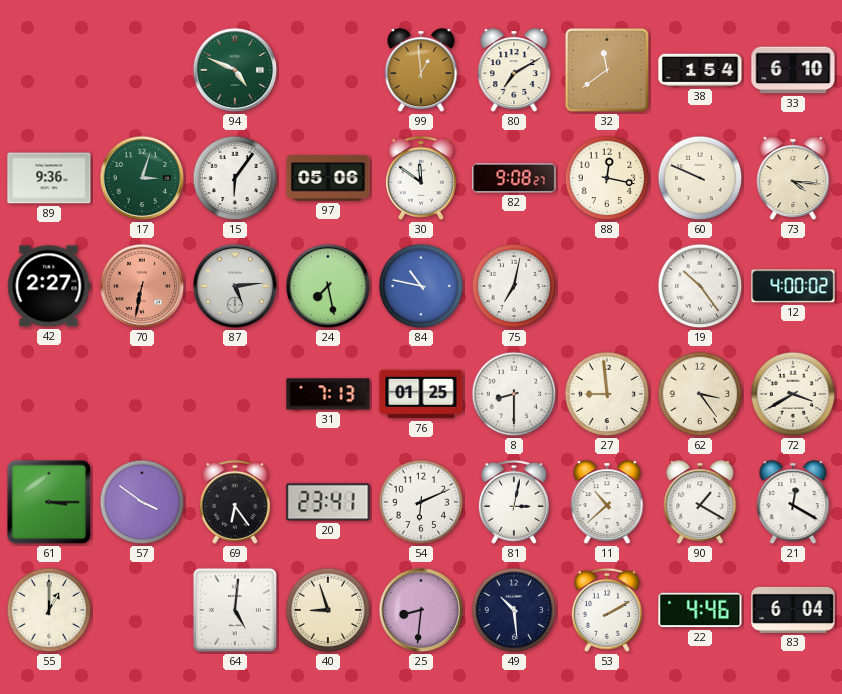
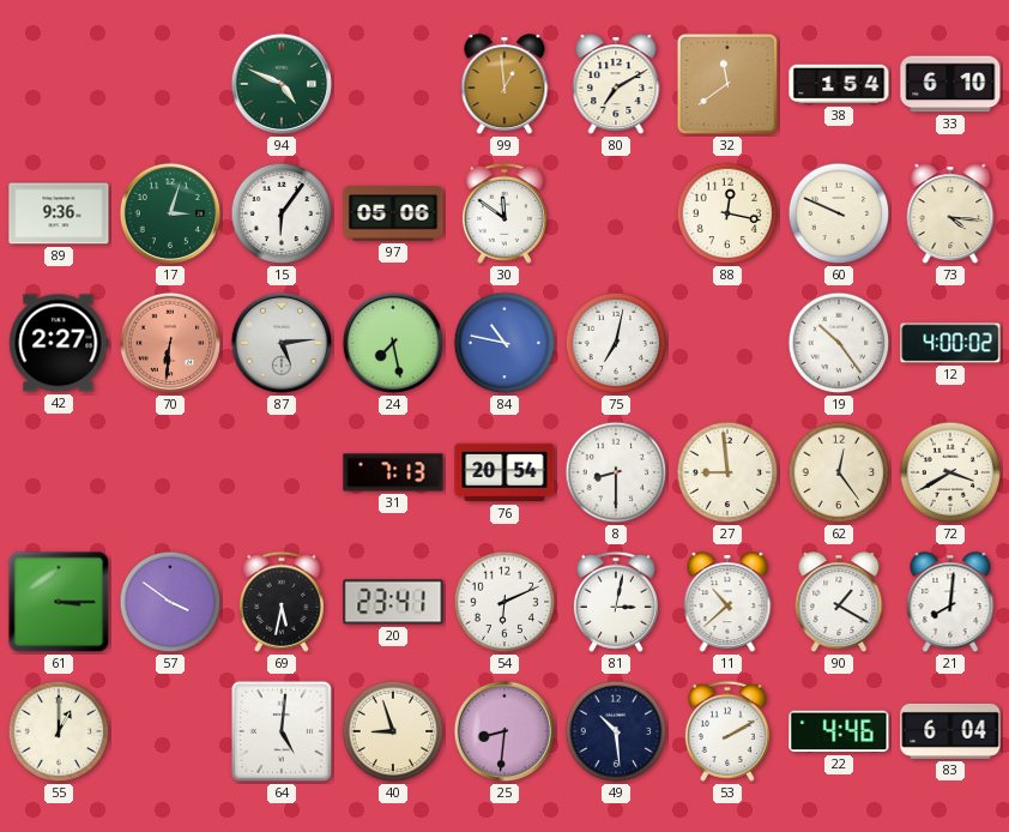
82: 9:08 -> none (514, 178)
70: 6:32 -> 6:31 (170, 343)
76: 01:25 -> 20:54 (505, 472)
62: 3:24 -> 12:24 (839, 472)
69: 6:24 -> 5:32 (282, 602)
21: 12:20 -> 8:01 (950, 603)
